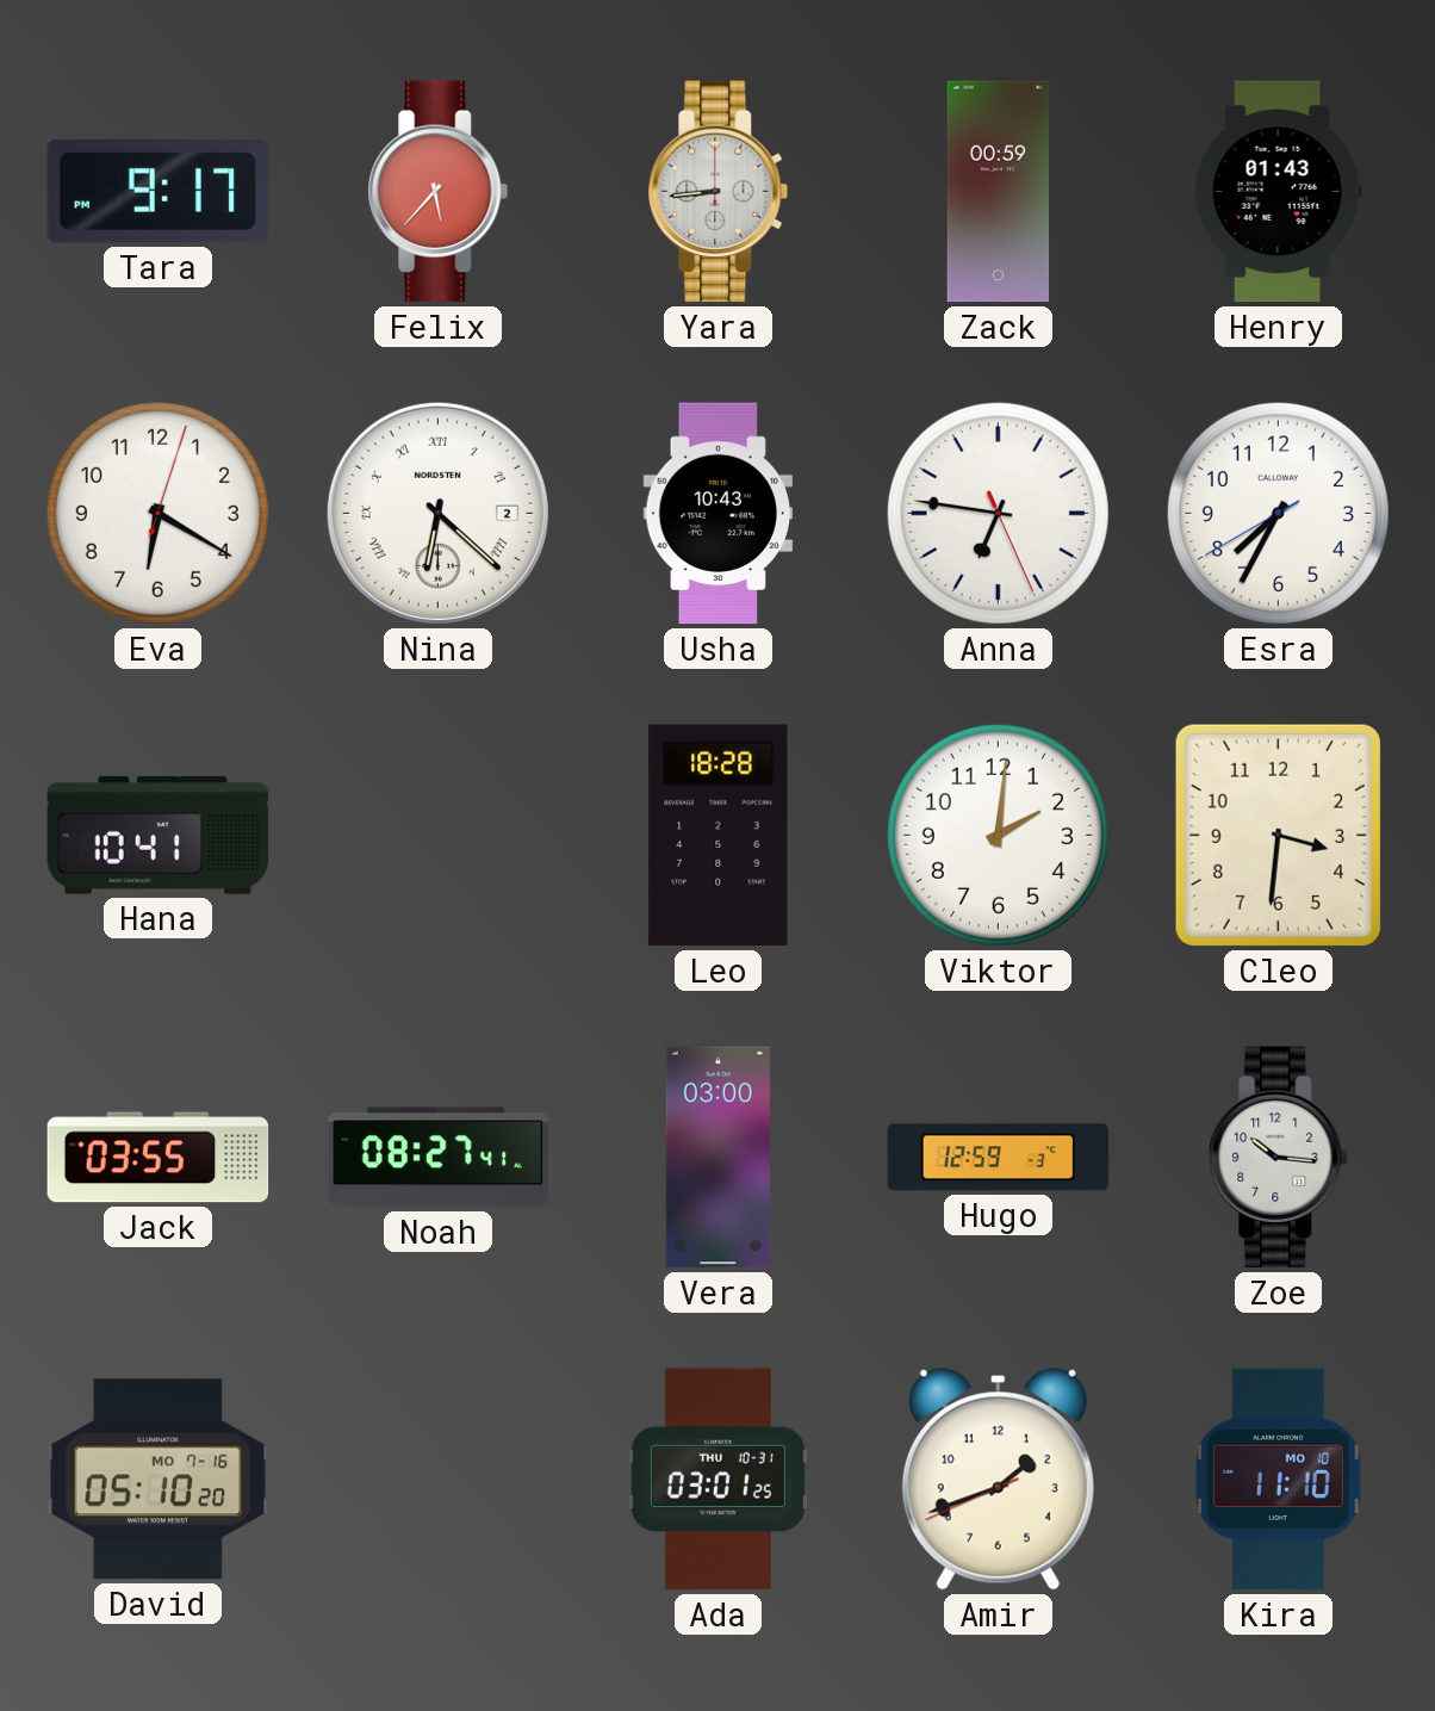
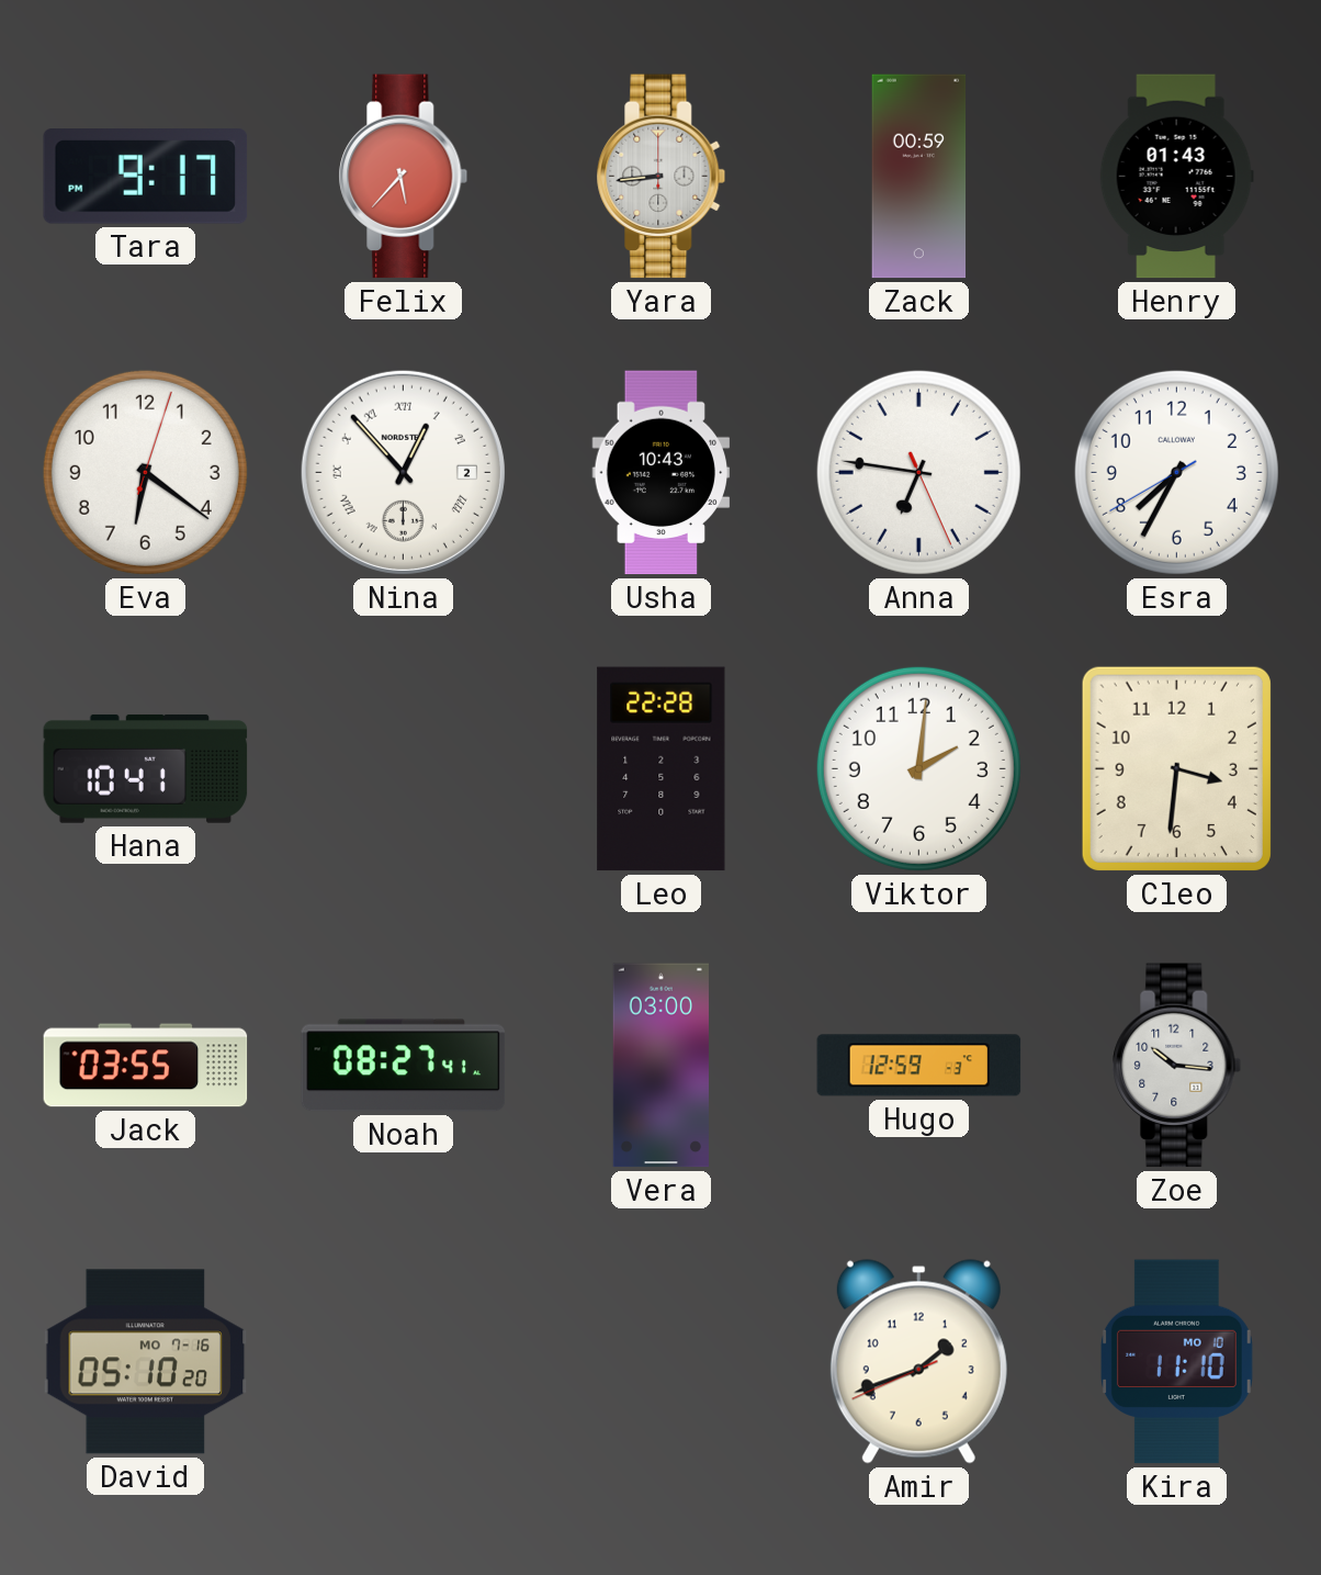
Eva: 6:20 -> 6:21 (145, 472)
Nina: 6:22 -> 12:53 (403, 472)
Leo: 18:28 -> 22:28 (662, 769)
Ada: 03:01 -> none (717, 1480)
